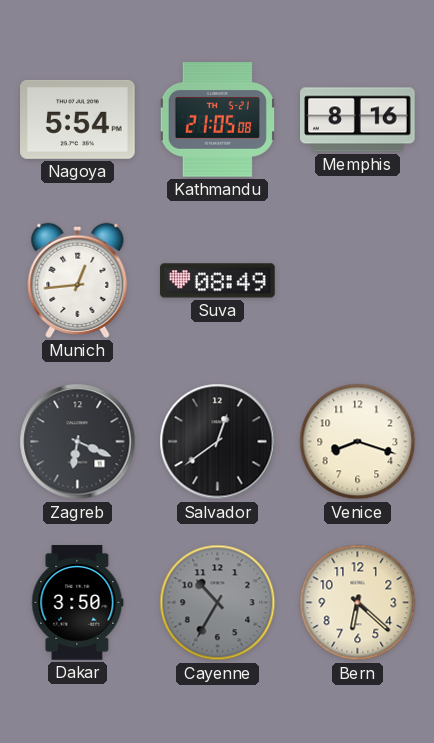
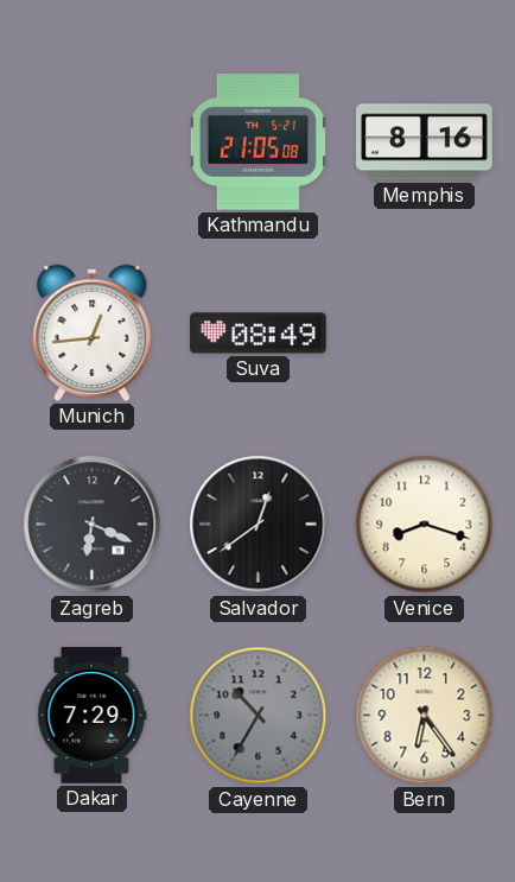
Nagoya: 5:54 -> none (78, 119)
Dakar: 3:50 -> 7:29 (93, 716)
Bern: 6:22 -> 6:24 (425, 716)
